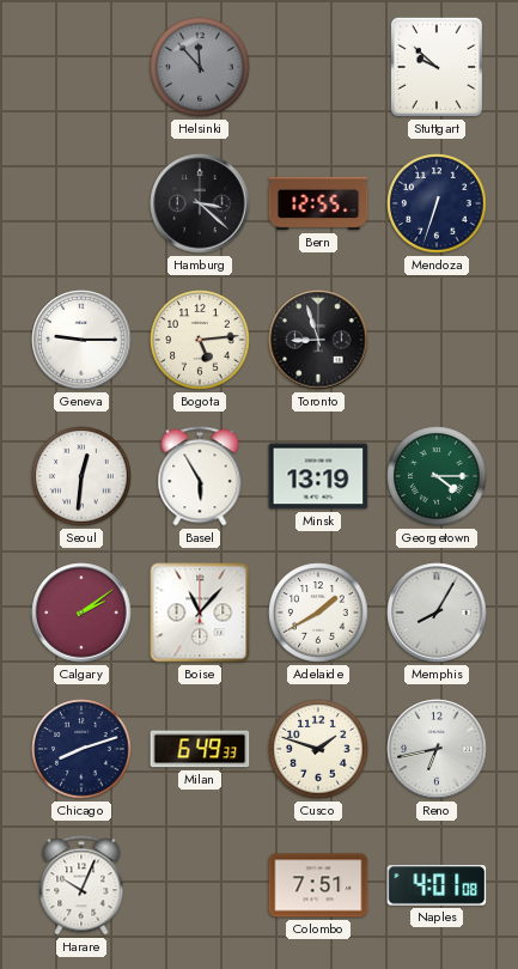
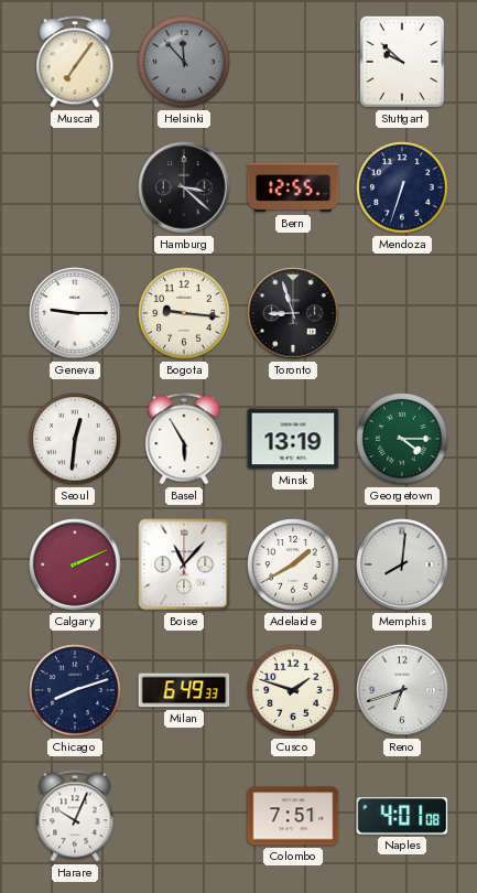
Muscat: none -> 7:06 (75, 62)
Bogota: 5:14 -> 9:16 (184, 313)
Calgary: 2:09 -> 2:11 (75, 564)
Memphis: 8:05 -> 8:01 (402, 564)
Reno: 6:43 -> 6:42 (402, 690)
